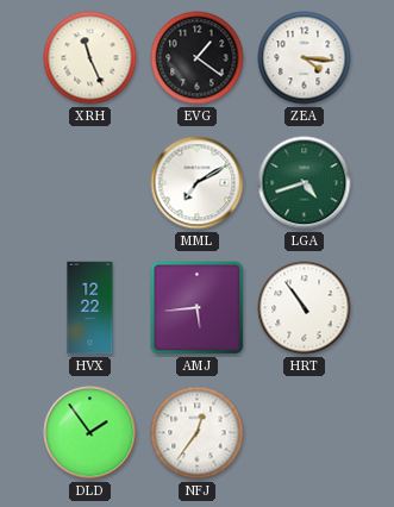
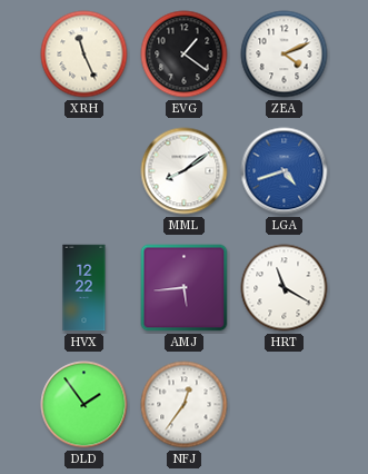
ZEA: 4:16 -> 4:11 (285, 55)
MML: 7:10 -> 8:09 (185, 171)
LGA dial: green -> blue (285, 171)
HRT: 10:54 -> 11:20 (285, 288)
